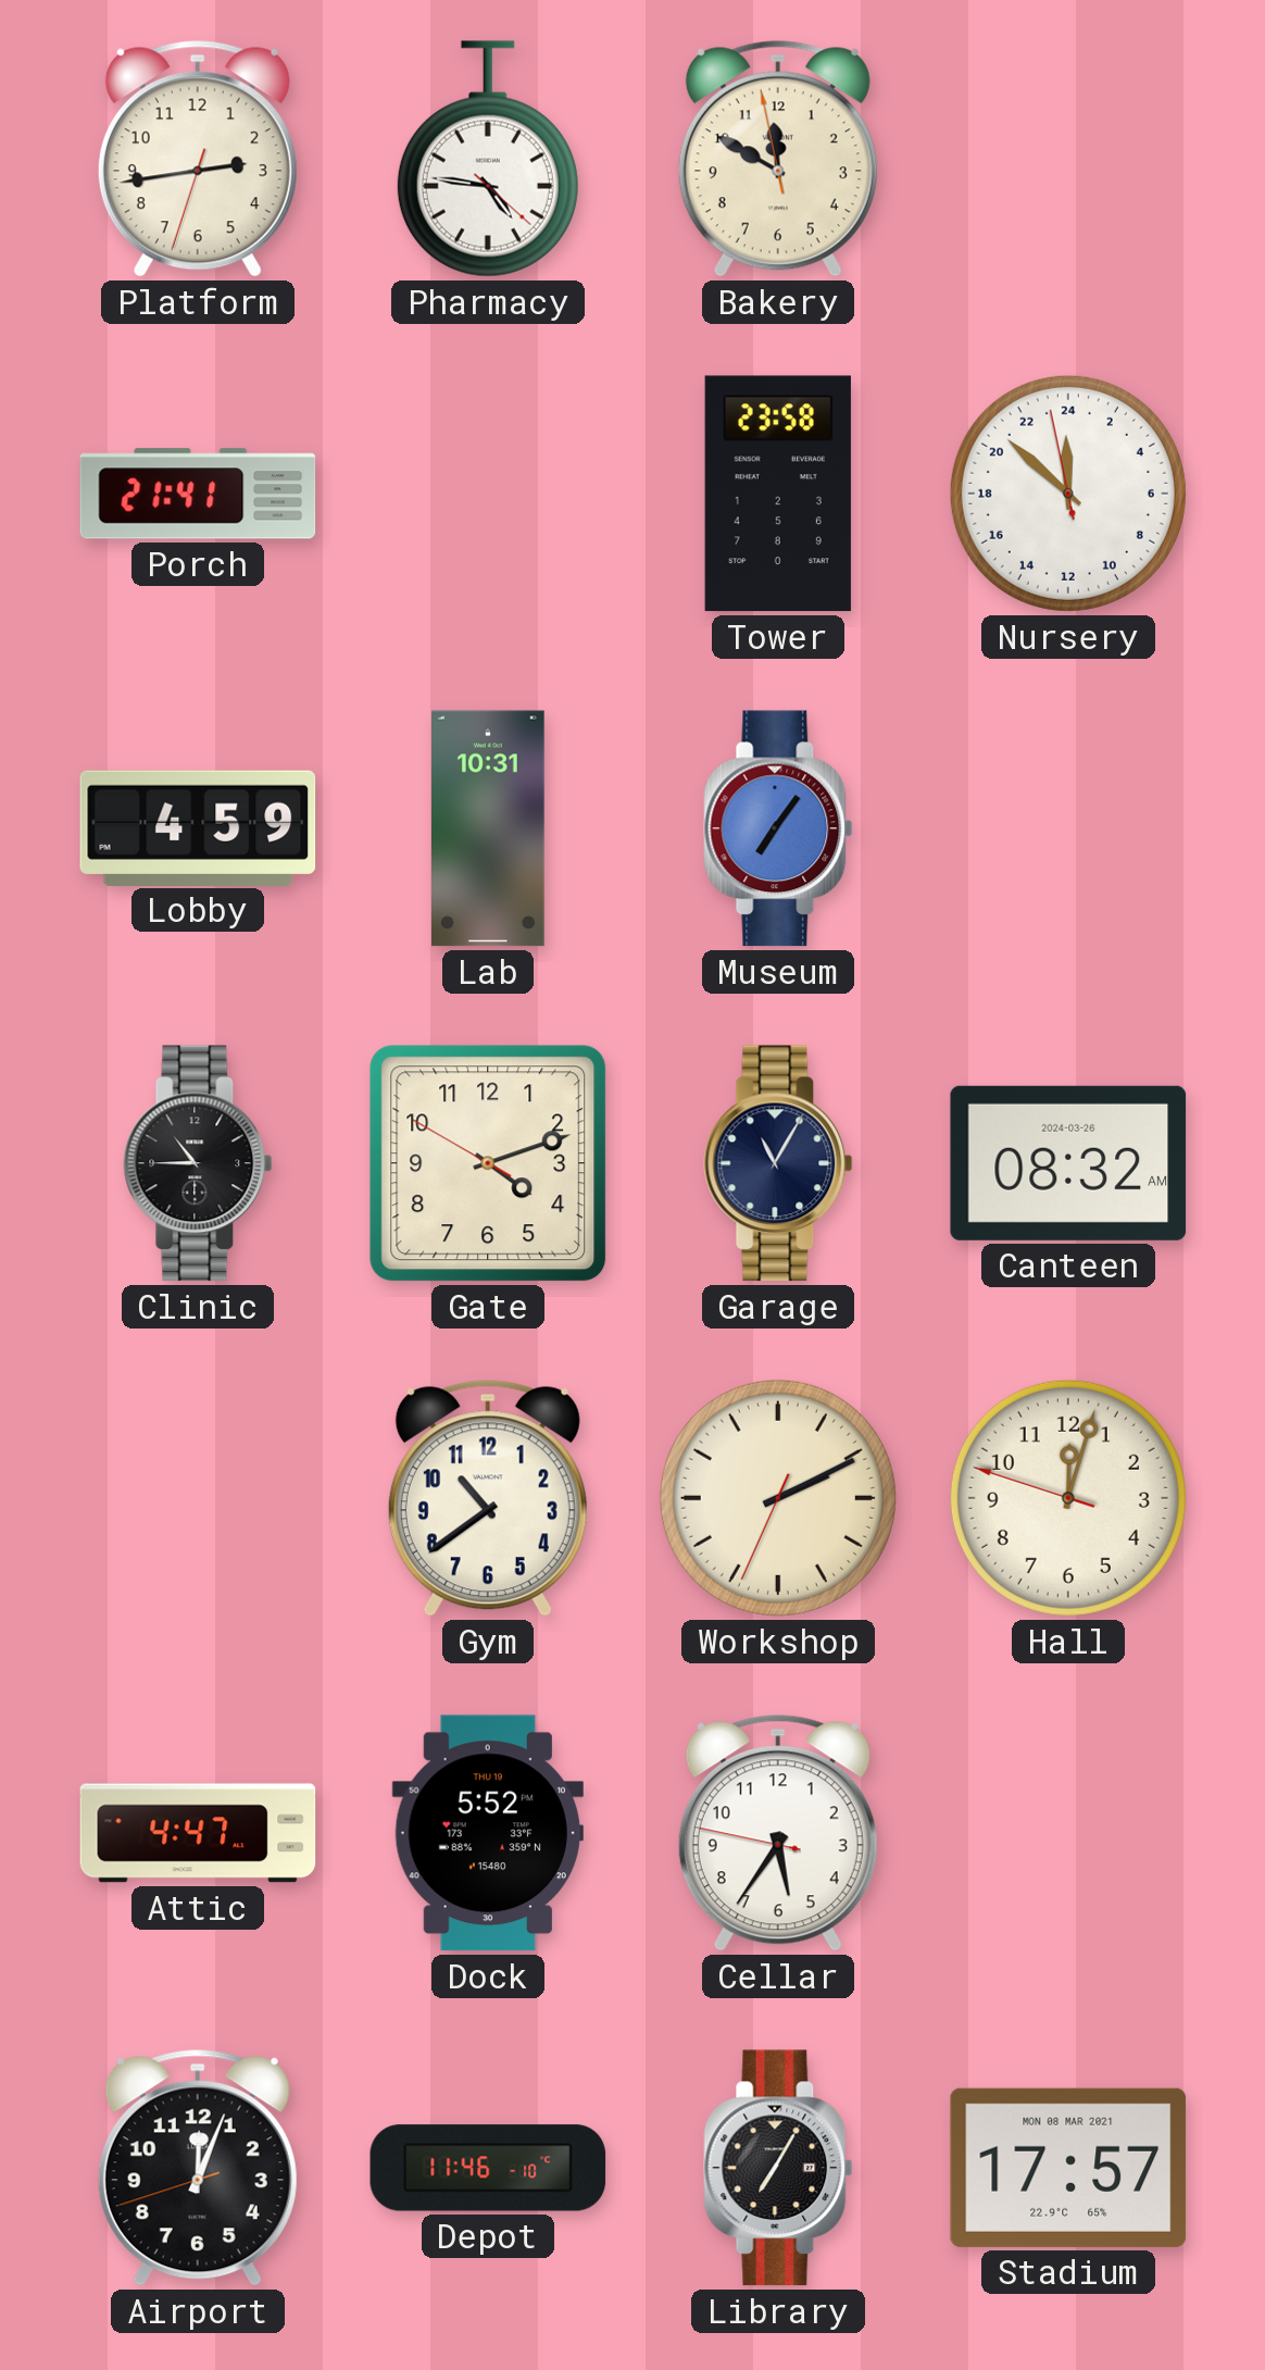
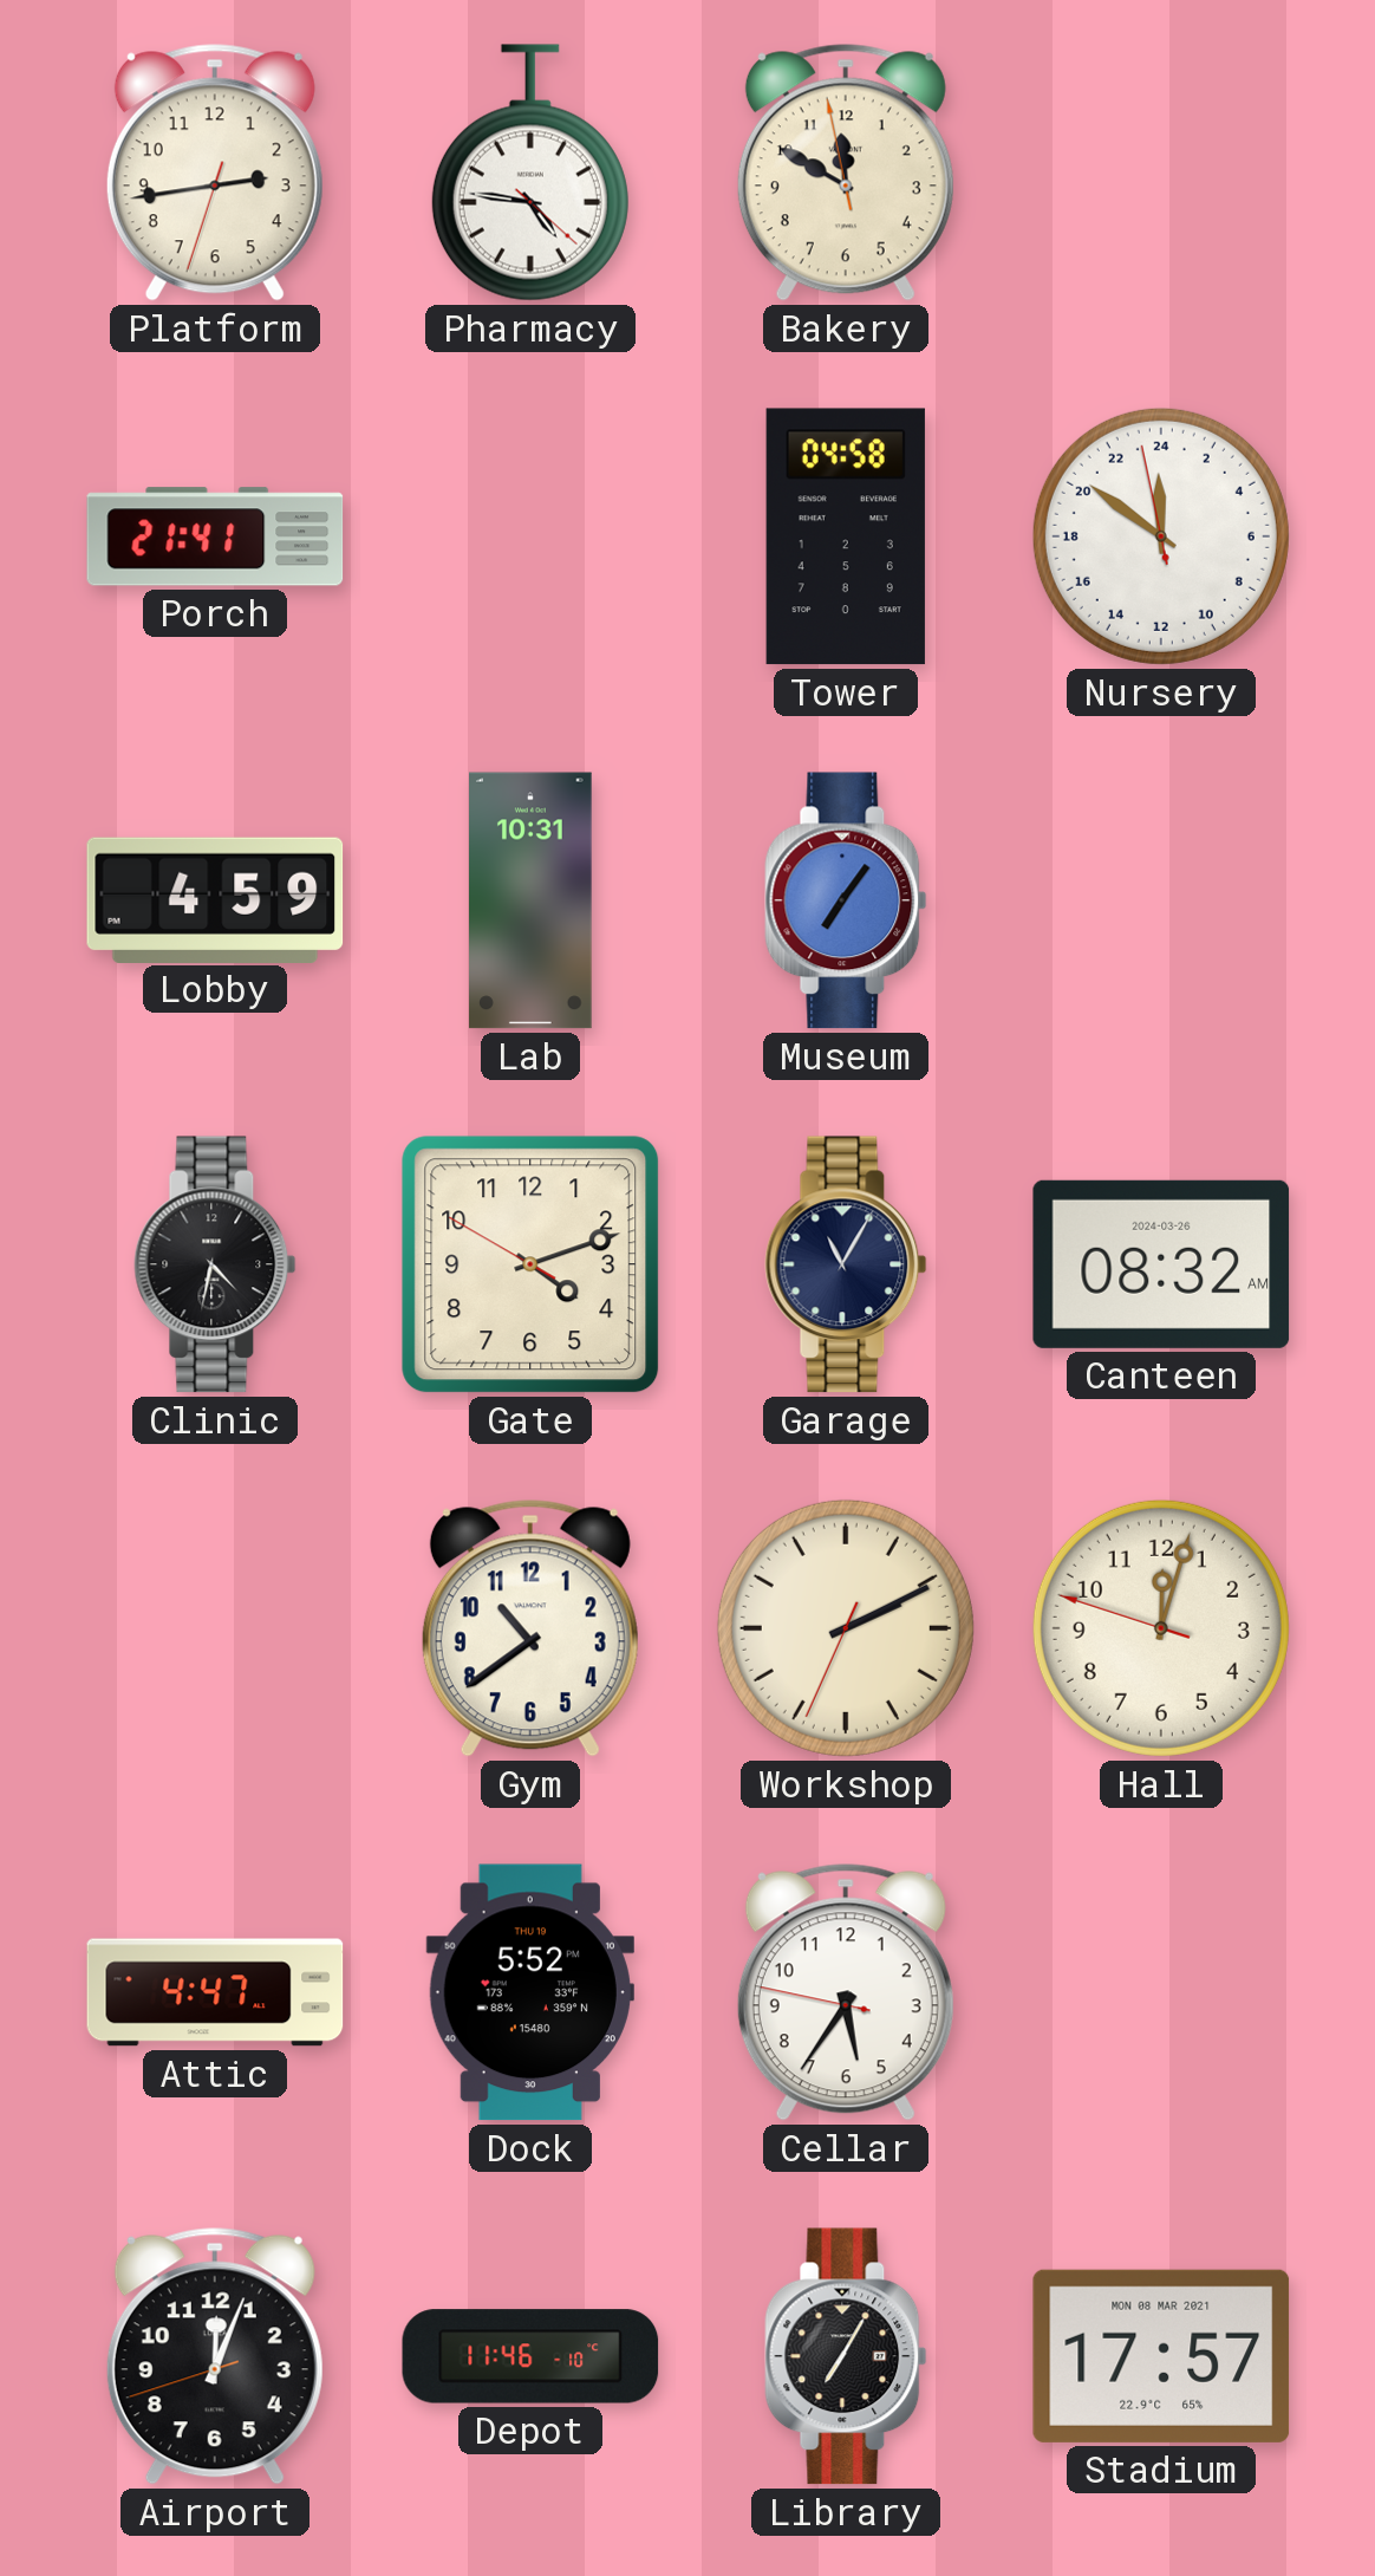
Tower: 23:58 -> 04:58 (846, 536)
Nursery: 23:51 -> 23:50 (1161, 536)
Clinic: 10:45 -> 4:32 (215, 1264)
